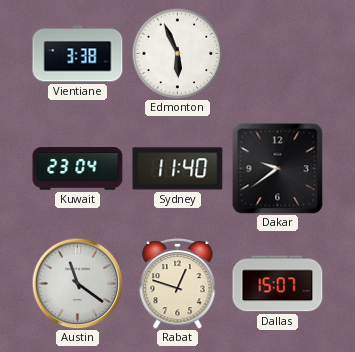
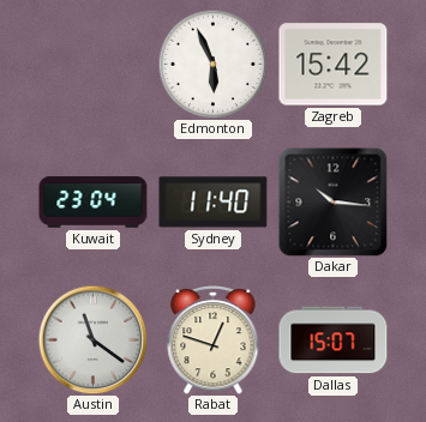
Vientiane: 3:38 -> none (78, 54)
Zagreb: none -> 15:42 (334, 65)
Dakar: 9:39 -> 10:16 (332, 201)
